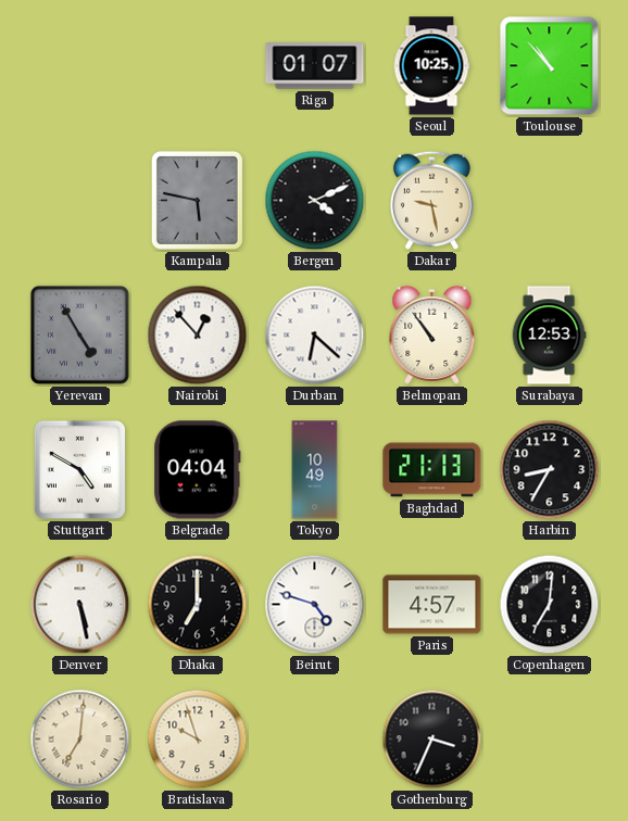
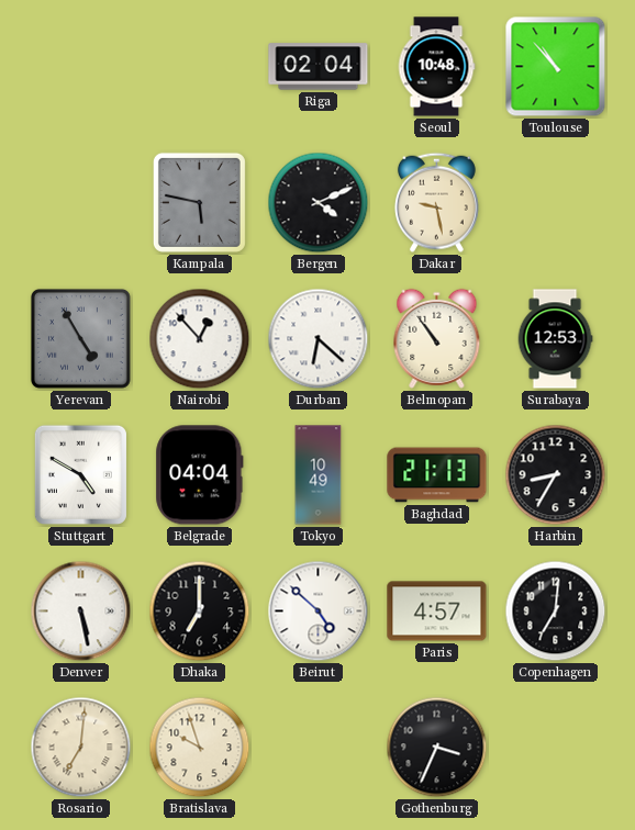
Riga: 01:07 -> 02:04 (319, 67)
Seoul: 10:25 -> 10:48 (436, 67)
Beirut: 4:48 -> 4:52 (319, 612)
